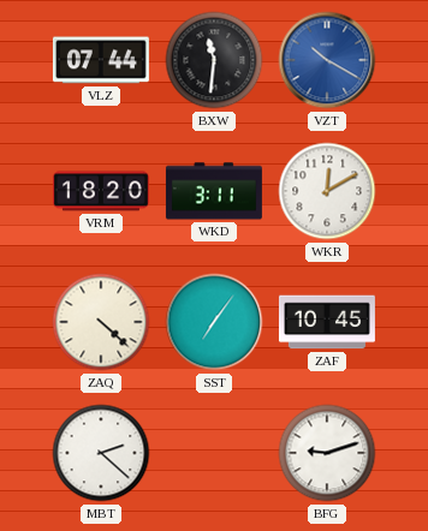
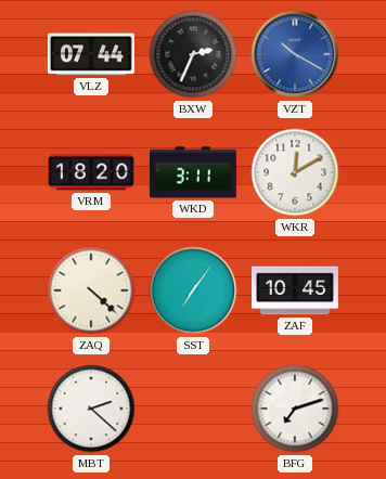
BXW: 11:31 -> 2:34 (193, 54)
BFG: 9:12 -> 7:12 (295, 409)
